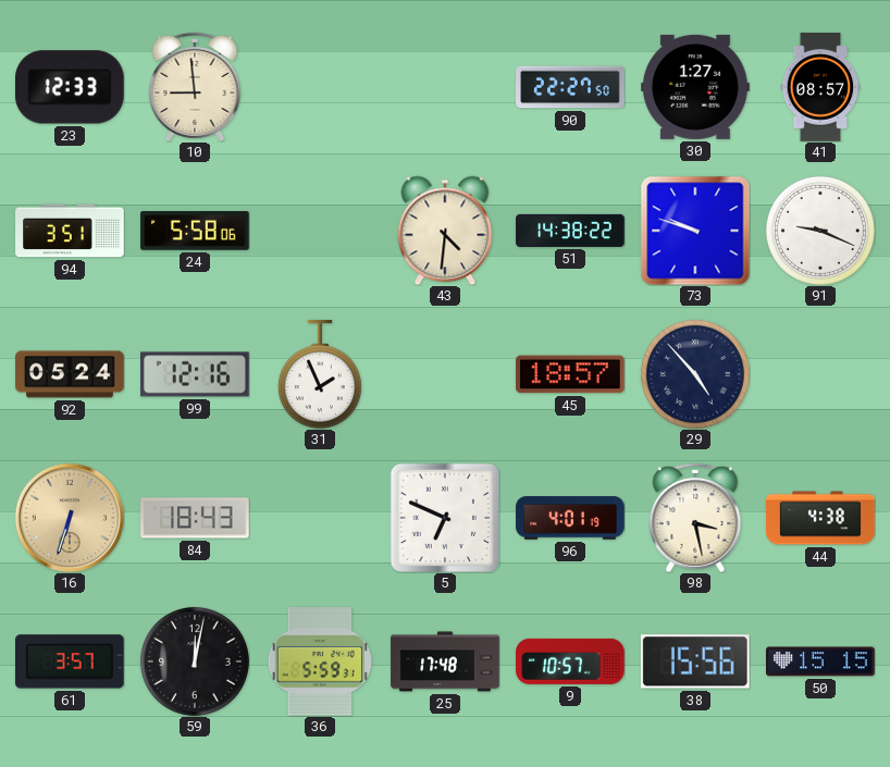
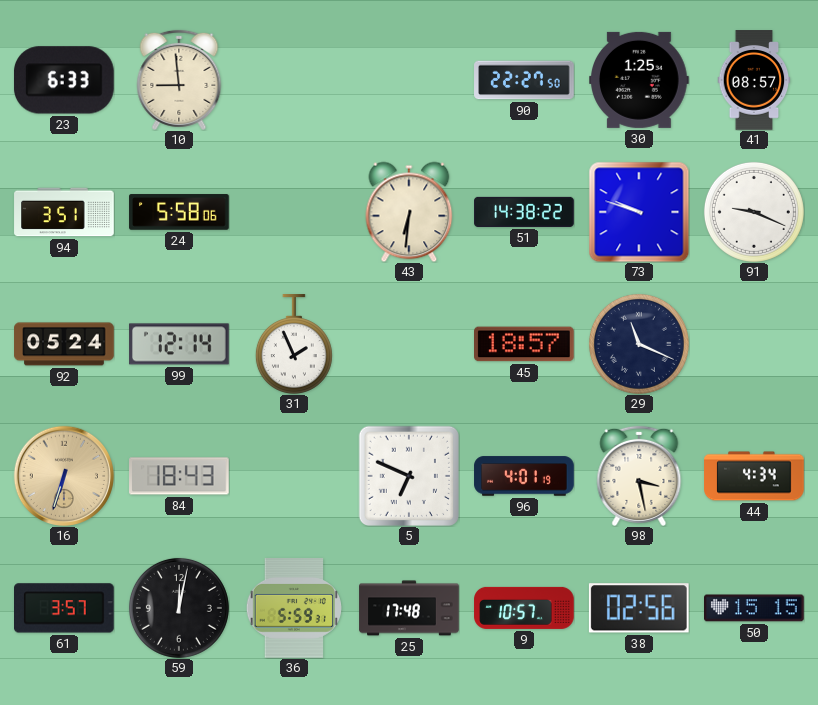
23: 12:33 -> 6:33 (64, 80)
30: 1:27 -> 1:25 (639, 80)
43: 4:31 -> 6:31 (409, 212)
99: 12:16 -> 12:14 (179, 344)
29: 4:53 -> 11:19 (639, 344)
44: 4:38 -> 4:34 (754, 476)
38: 15:56 -> 02:56 (639, 608)
